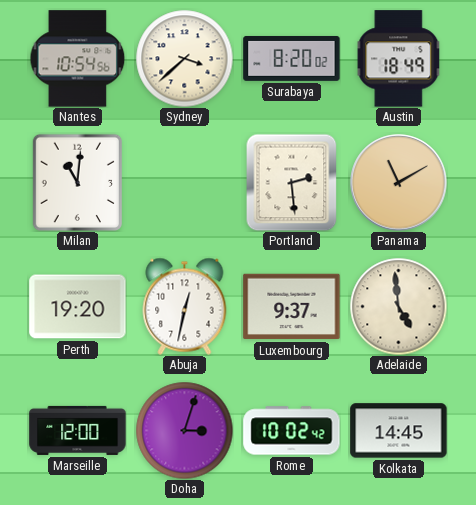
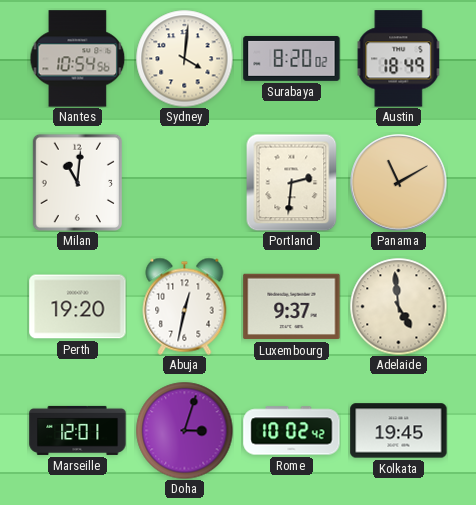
Sydney: 3:38 -> 4:01 (184, 58)
Portland: 2:29 -> 2:31 (292, 182)
Marseille: 12:00 -> 12:01 (78, 430)
Kolkata: 14:45 -> 19:45 (399, 431)
